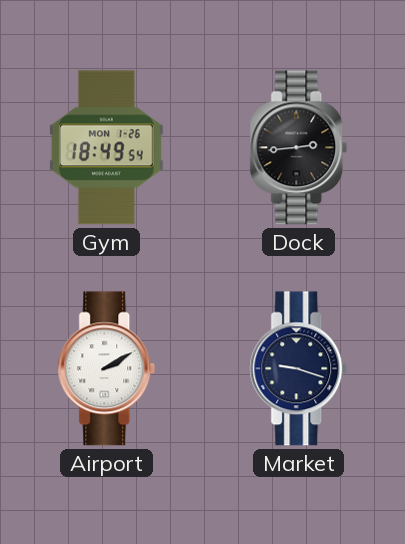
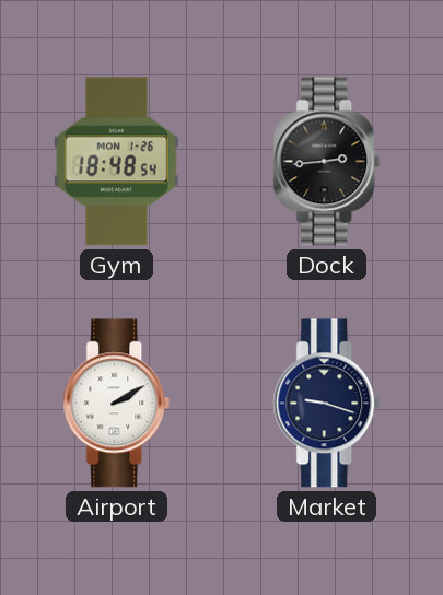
Gym: 18:49 -> 18:48 (116, 162)
